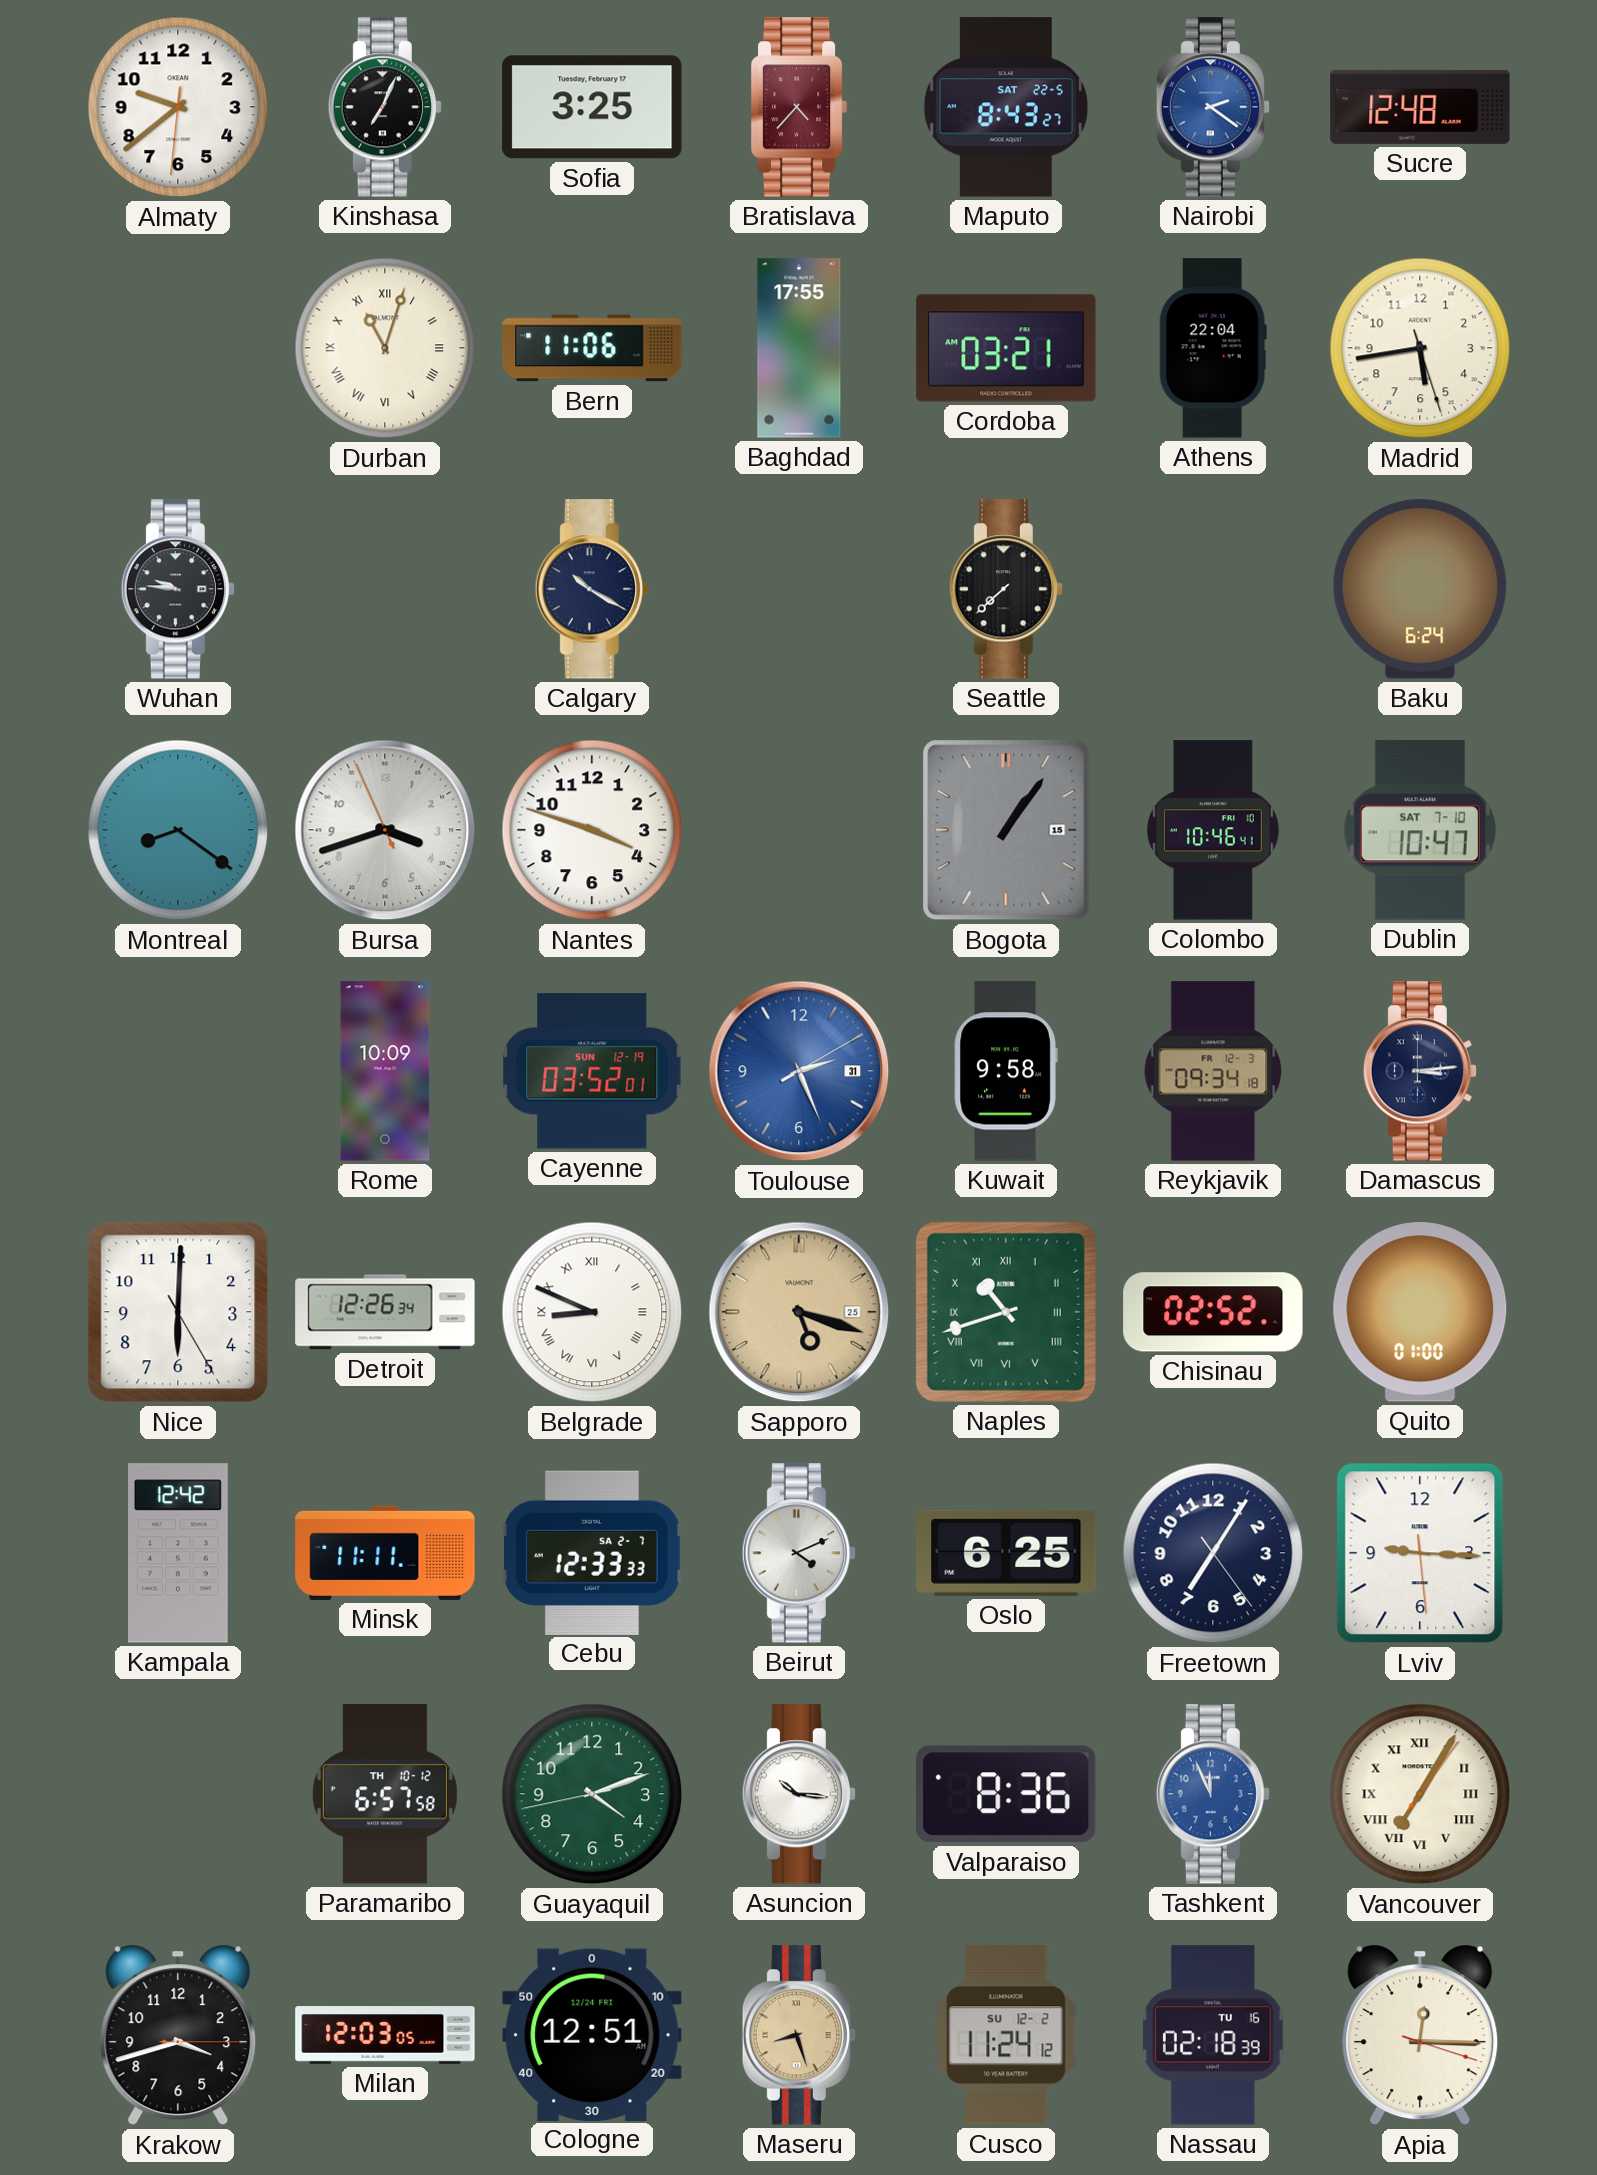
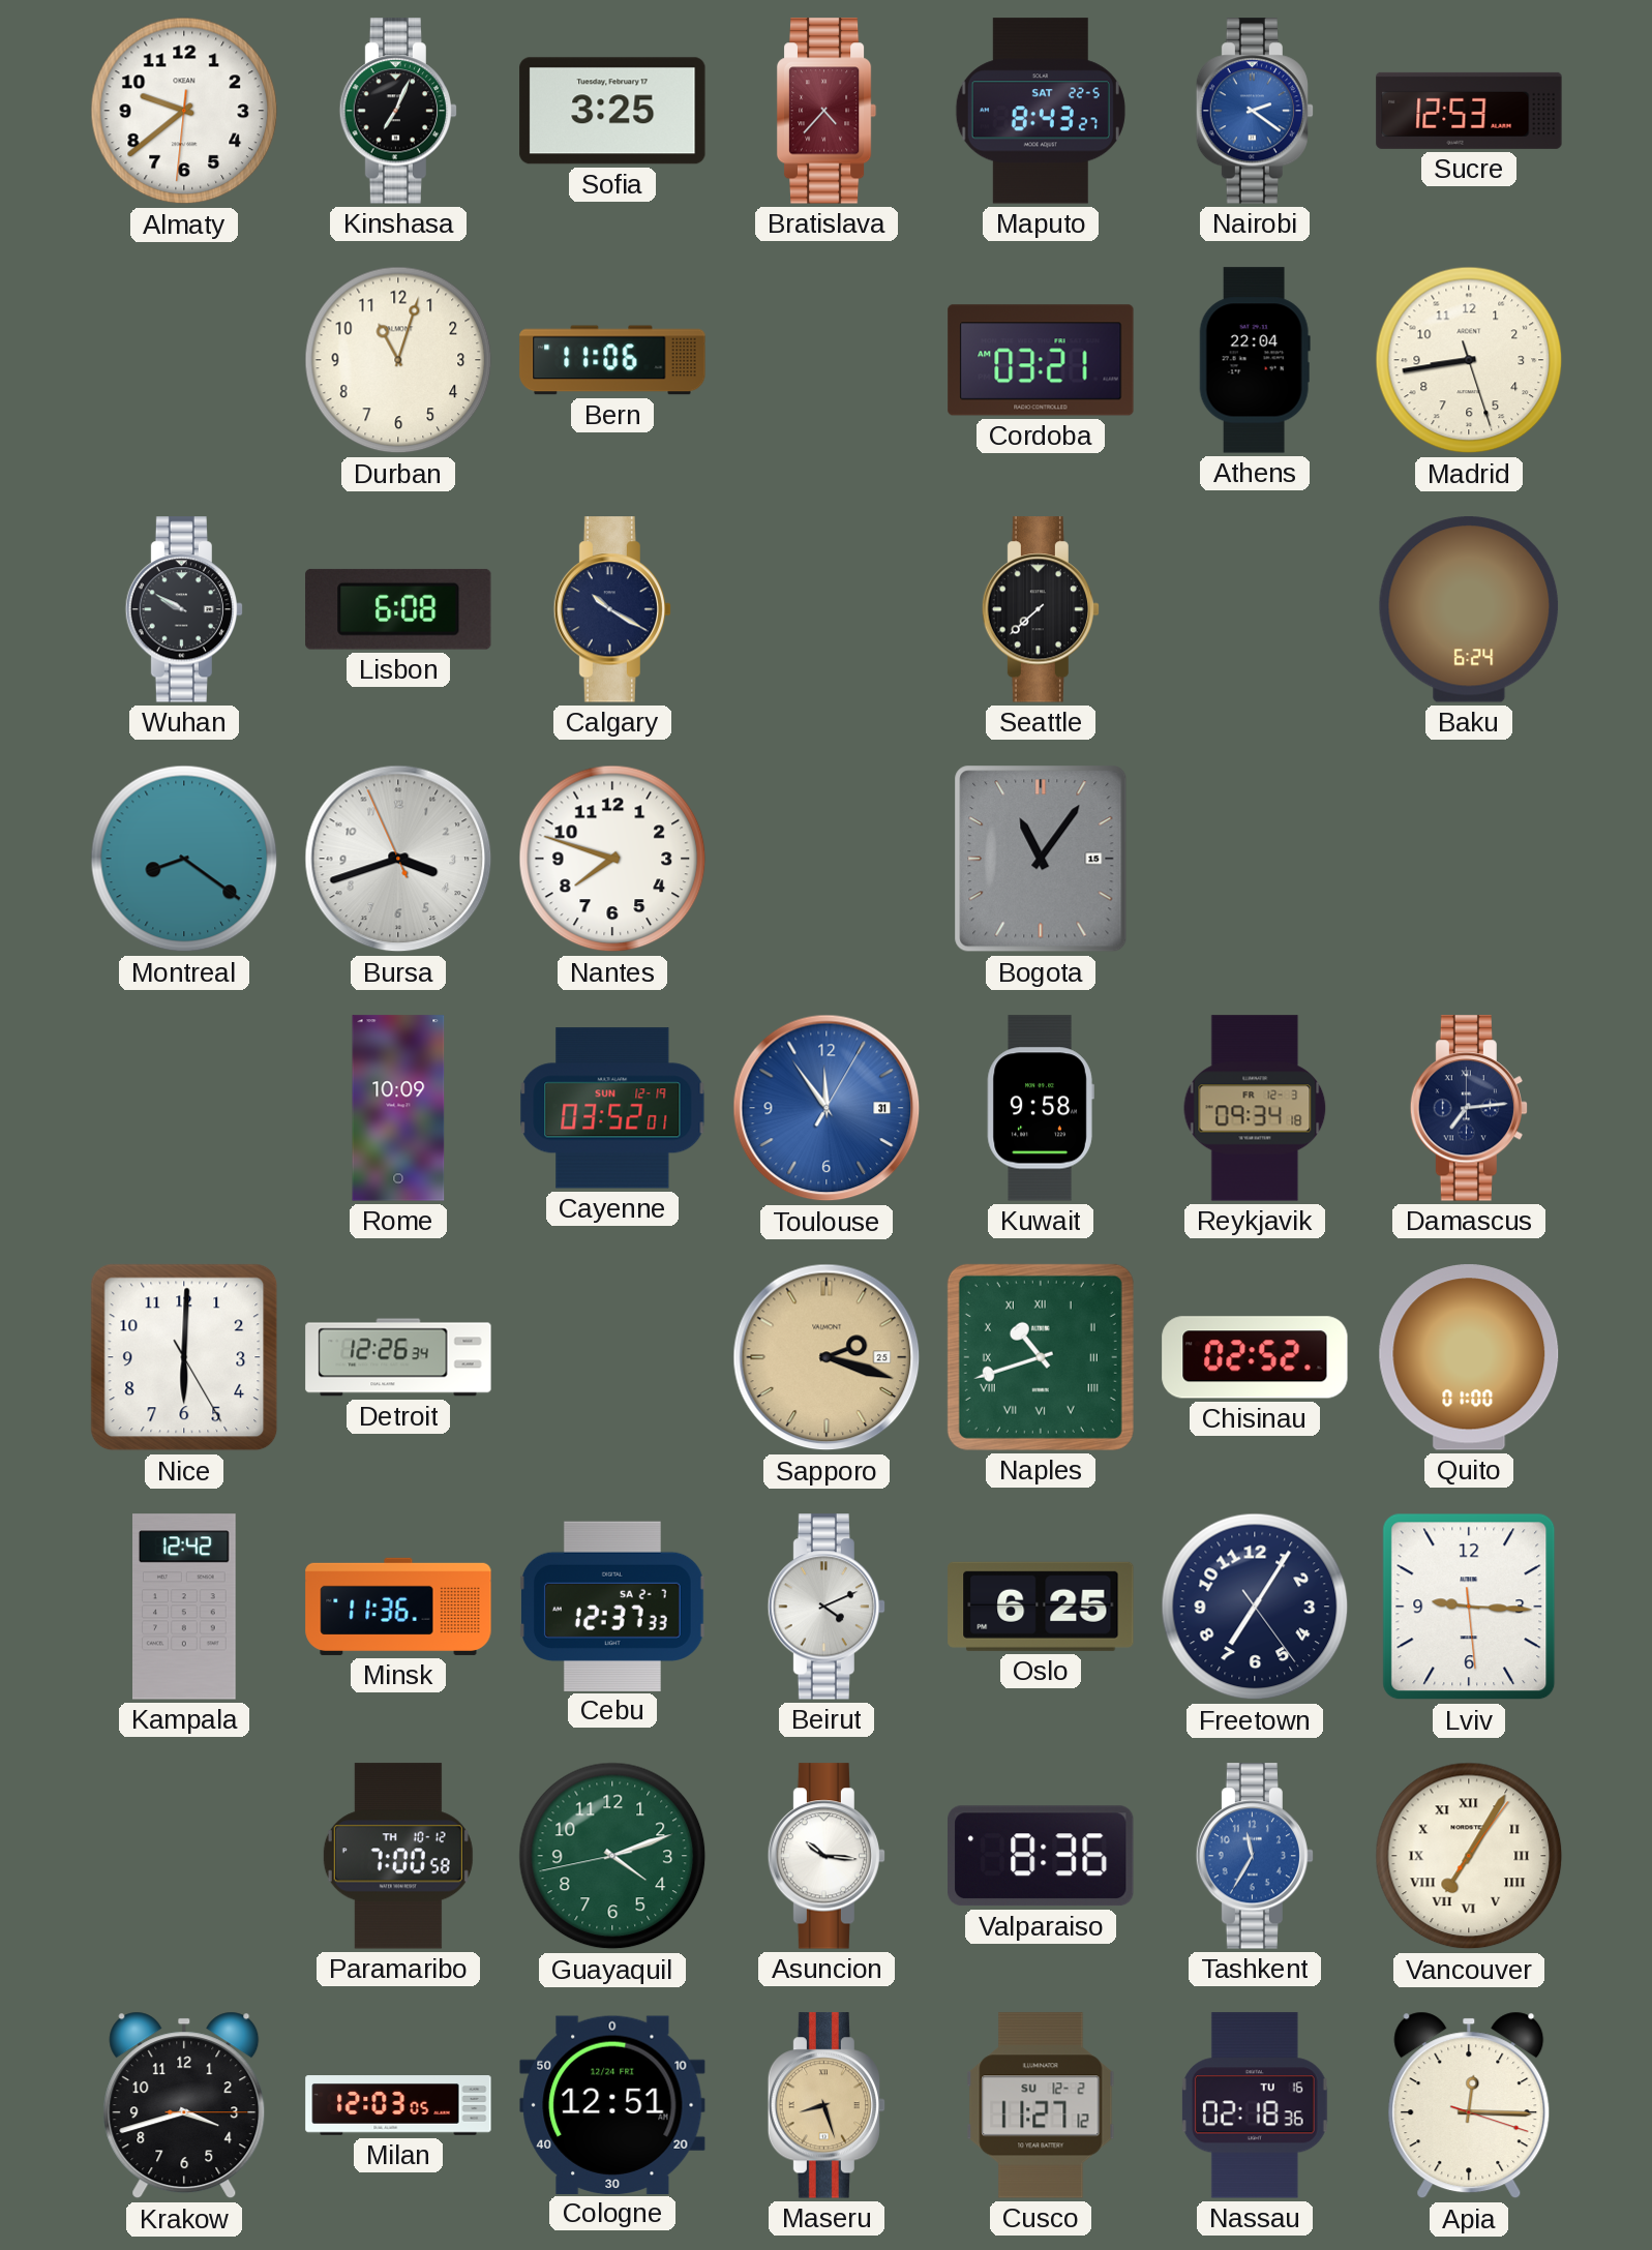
Sucre: 12:48 -> 12:53 (1469, 111)
Durban numerals: Roman -> Arabic (398, 360)
Baghdad: 17:55 -> none (799, 348)
Madrid: 5:43 -> 8:43 (1469, 360)
Wuhan: 9:46 -> 9:50 (183, 609)
Lisbon: none -> 6:08 (398, 609)
Nantes: 3:48 -> 7:48 (612, 859)
Bogota: 1:06 -> 11:06 (1041, 859)
Colombo: 10:46 -> none (1214, 830)
Dublin: 10:47 -> none (1420, 830)
Toulouse: 2:26 -> 11:54 (827, 1108)
Damascus: 3:14 -> 7:14 (1468, 1108)
Belgrade: 8:49 -> none (592, 1312)
Sapporo: 5:18 -> 2:18 (827, 1357)
Minsk: 11:11 -> 11:36 (398, 1607)
Cebu: 12:33 -> 12:37 (613, 1606)
Paramaribo: 6:57 -> 7:00 (398, 1856)
Tashkent: 11:56 -> 11:35 (1254, 1856)
Cusco: 11:24 -> 11:27 (1041, 2105)
Nassau: 02:18:39 -> 02:18:36 (1255, 2105)
